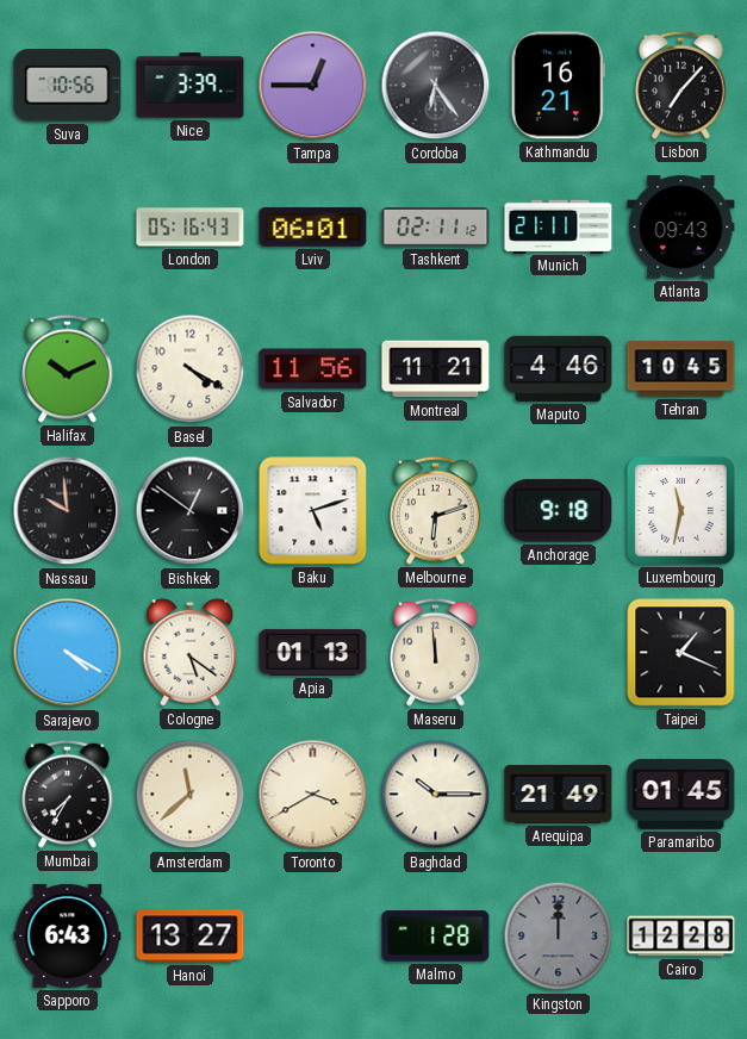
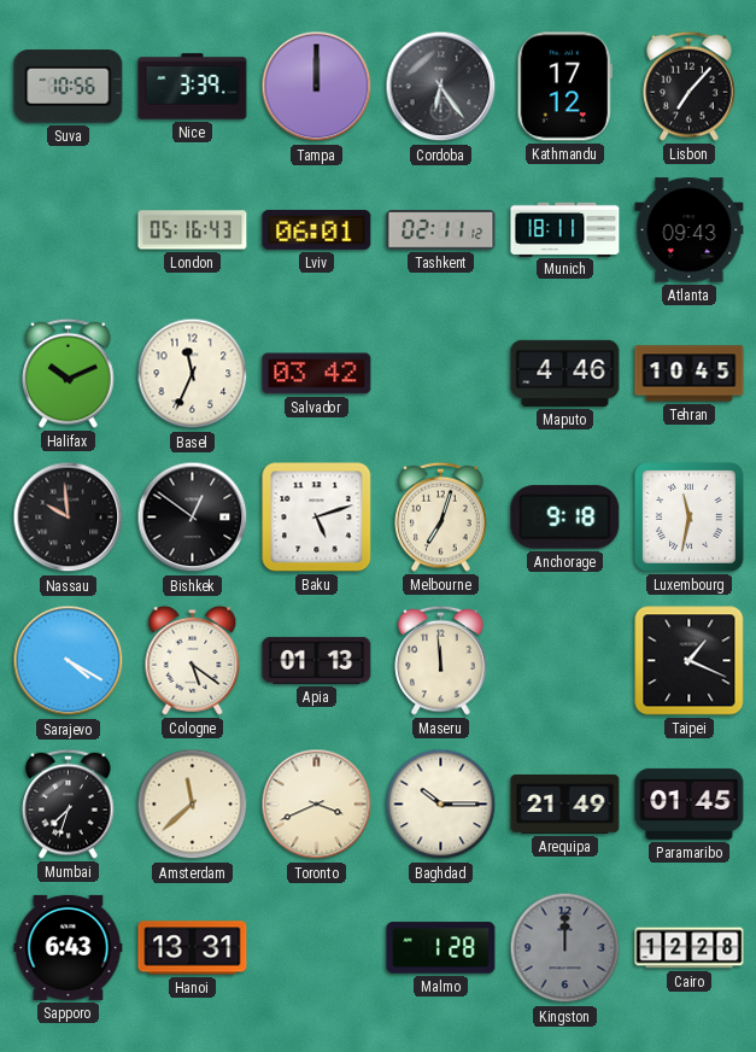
Tampa: 12:45 -> 12:00 (317, 87)
Kathmandu: 16:21 -> 17:12 (564, 87)
Munich: 21:11 -> 18:11 (565, 229)
Basel: 4:20 -> 11:34 (193, 374)
Salvador: 11:56 -> 03:42 (317, 374)
Montreal: 11:21 -> none (436, 369)
Melbourne: 6:12 -> 7:03 (441, 516)
Mumbai: 7:35 -> 7:33 (69, 803)
Toronto: 3:40 -> 3:41 (317, 805)
Hanoi: 13:27 -> 13:31 (193, 948)
